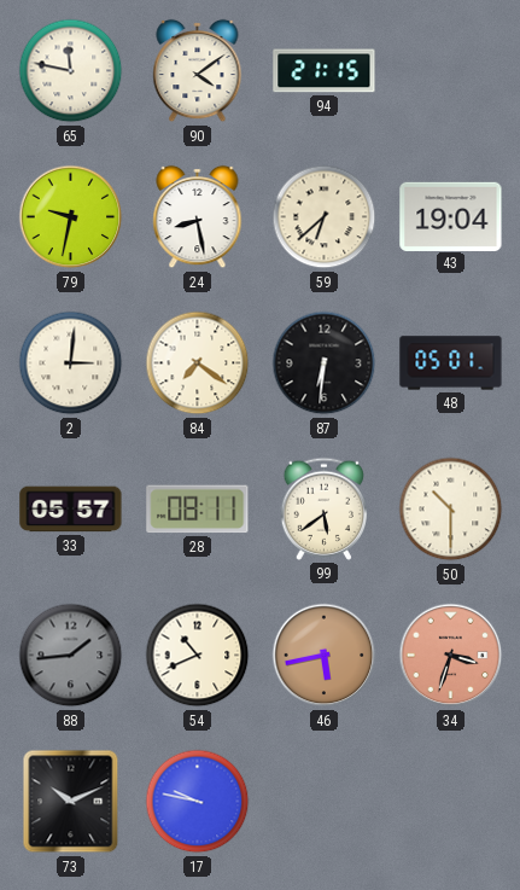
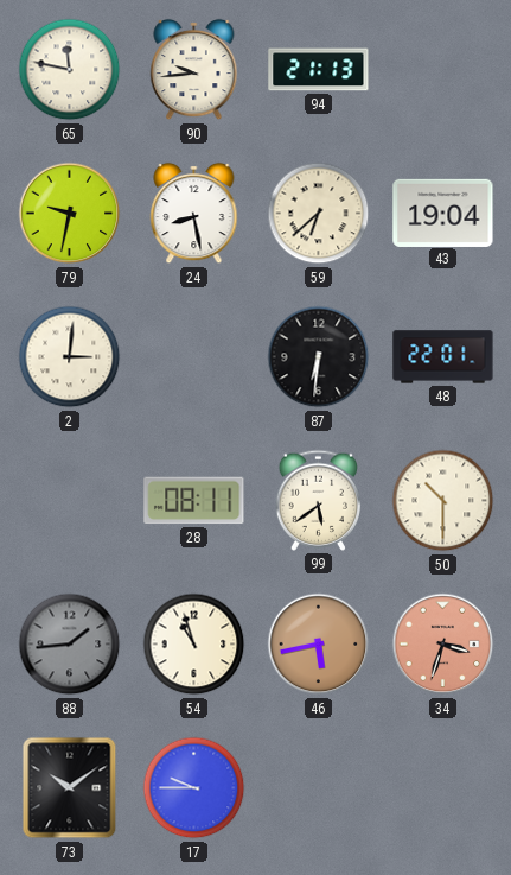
90: 4:09 -> 9:44 (194, 70)
94: 21:15 -> 21:13 (319, 70)
84: 7:21 -> none (198, 363)
48: 05:01 -> 22:01 (443, 357)
33: 05:57 -> none (71, 510)
54: 10:41 -> 10:57 (194, 645)
73: 10:11 -> 10:09 (70, 788)
17: 9:47 -> 9:45 (194, 788)
